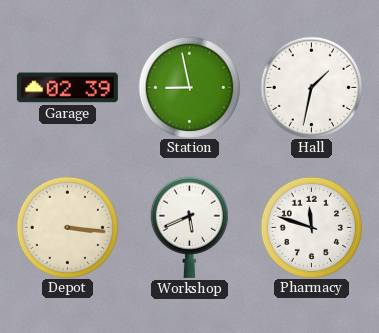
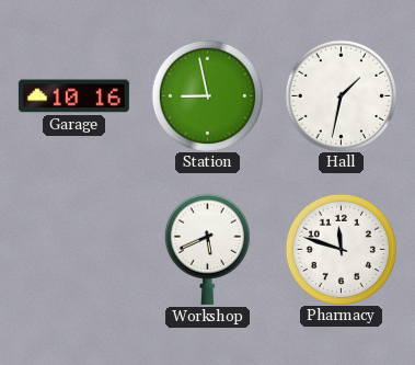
Garage: 02:39 -> 10:16 (73, 96)
Depot: 3:16 -> none (67, 227)
